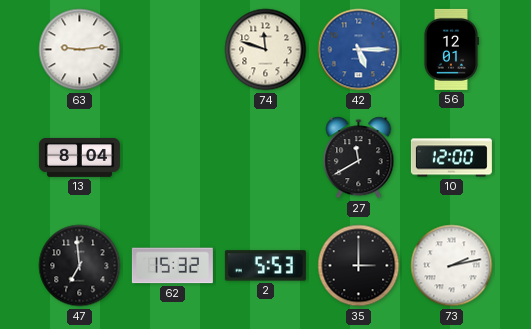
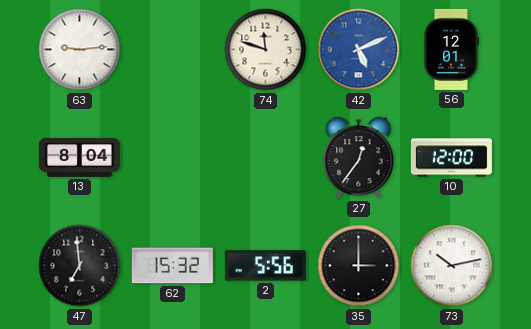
42: 5:15 -> 5:11 (359, 50)
27: 11:40 -> 12:36 (359, 158)
2: 5:53 -> 5:56 (265, 266)
73: 2:13 -> 10:13 (452, 266)
